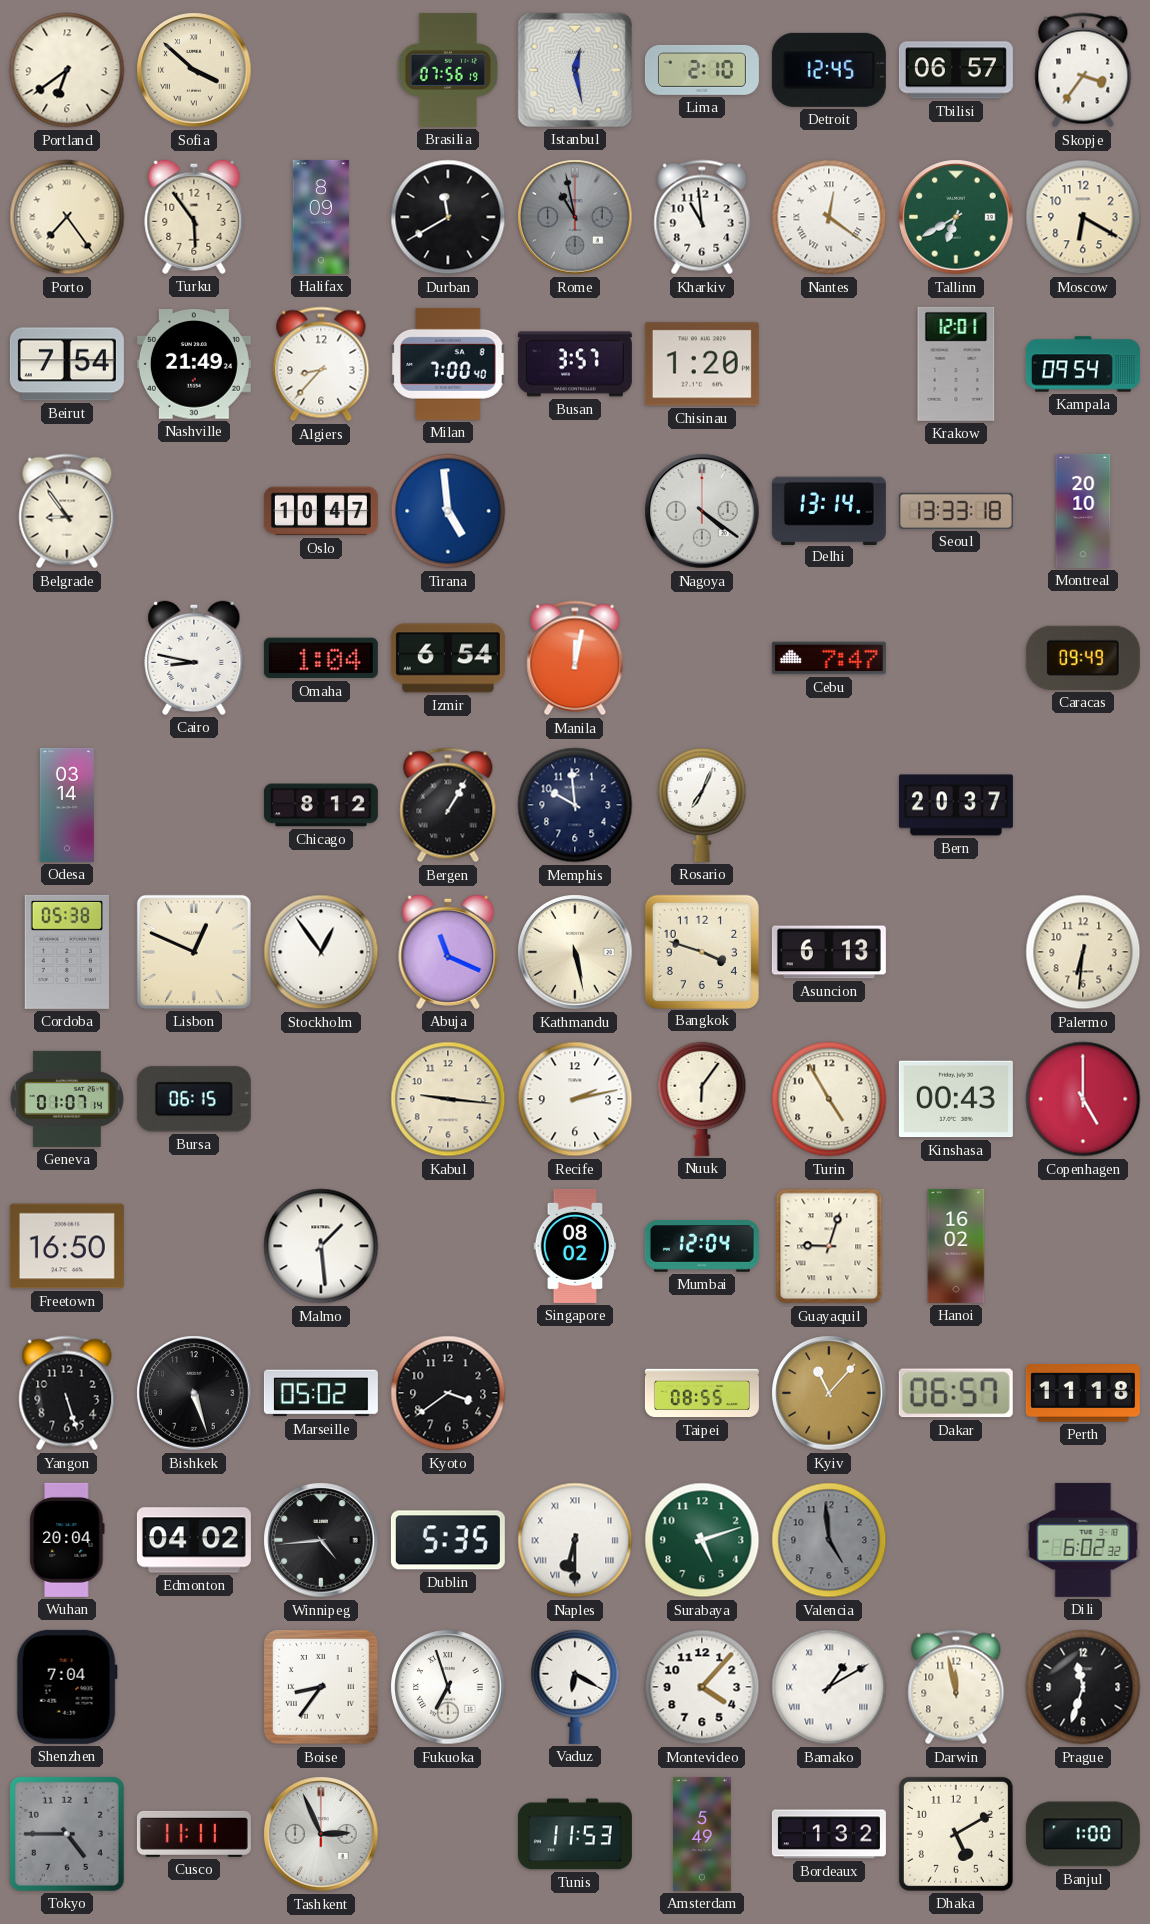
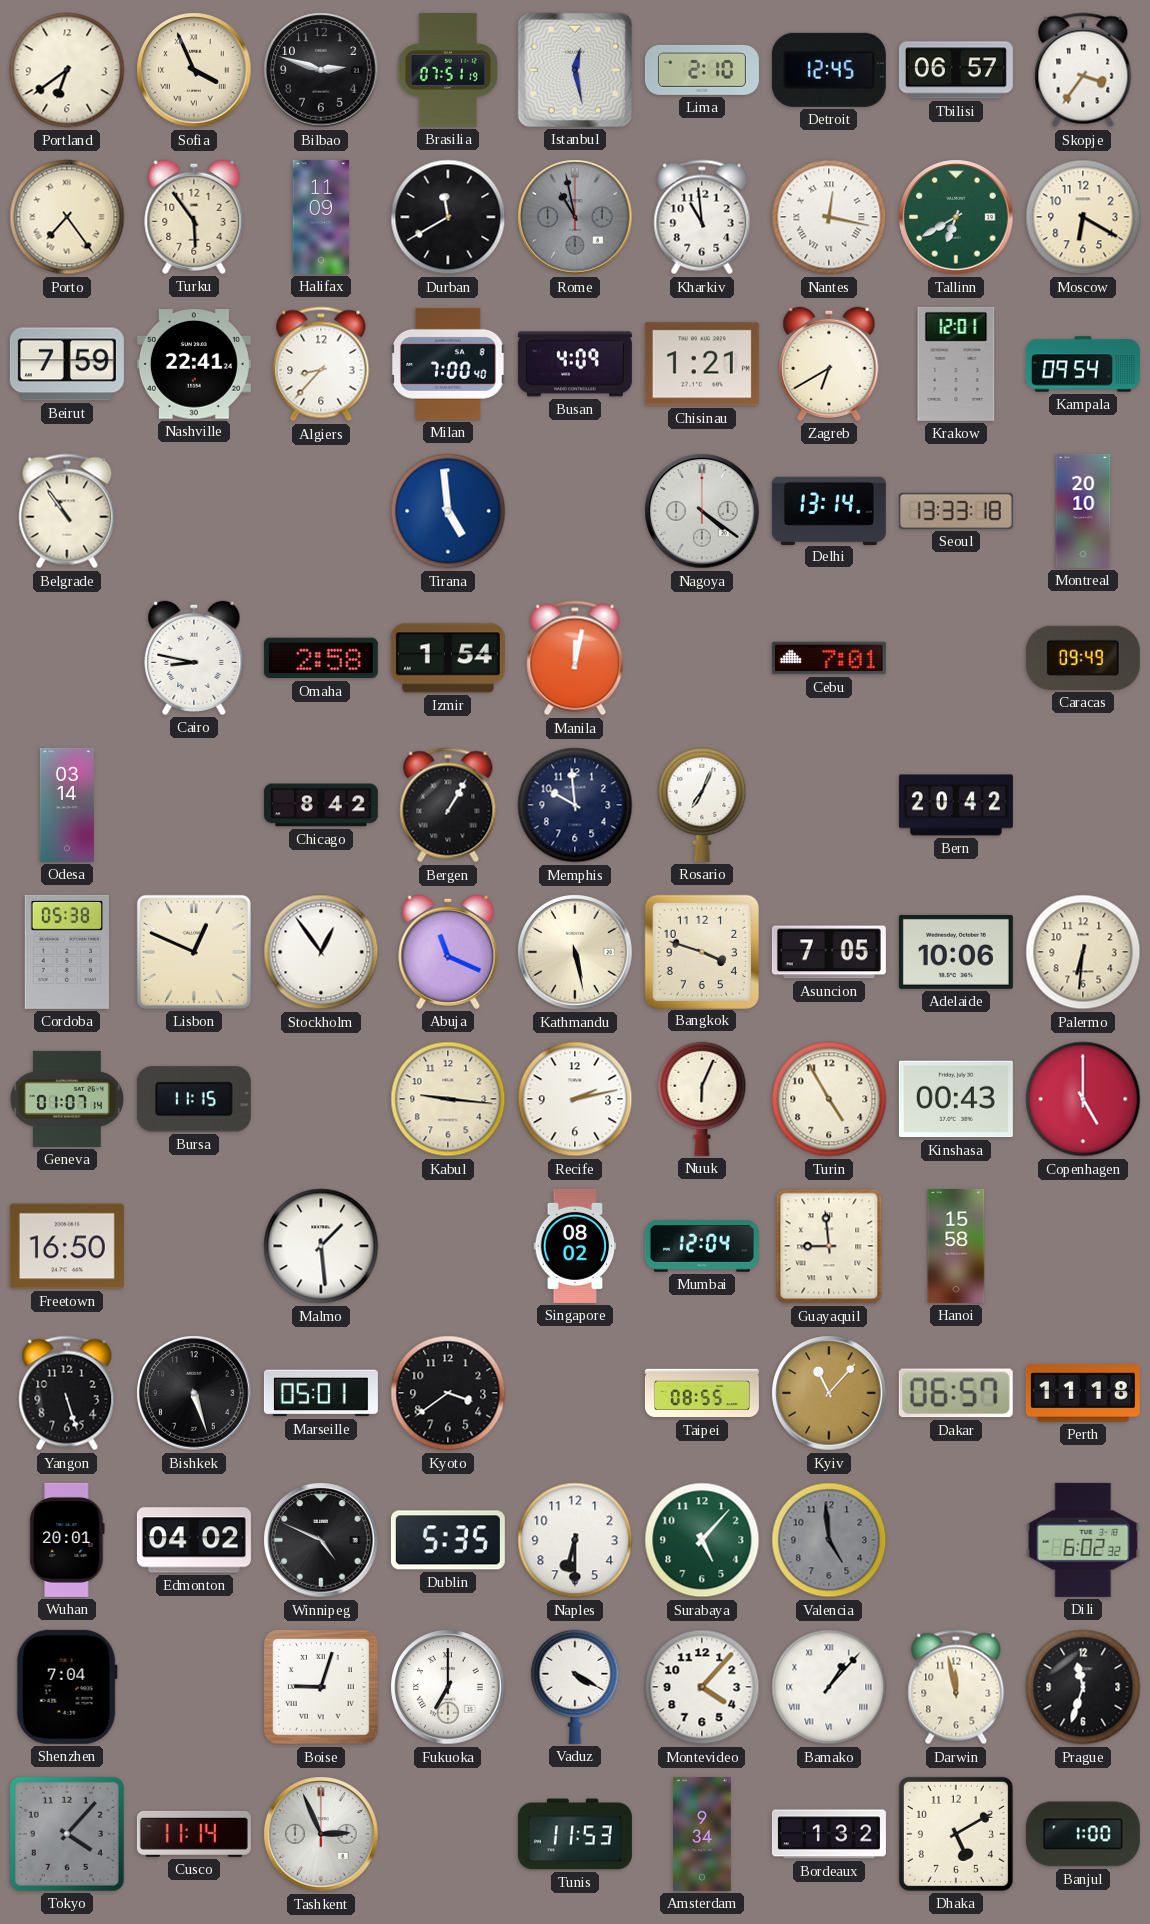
Sofia: 3:52 -> 3:56 (194, 70)
Bilbao: none -> 2:48 (321, 70)
Brasilia: 07:56 -> 07:51 (448, 70)
Halifax: 8:09 -> 11:09 (321, 217)
Nantes: 12:21 -> 12:17 (829, 217)
Beirut: 7:54 -> 7:59 (67, 364)
Nashville: 21:49 -> 22:41 (194, 364)
Busan: 3:57 -> 4:09 (575, 364)
Chisinau: 1:20 -> 1:21 (702, 364)
Zagreb: none -> 6:40 (829, 364)
Belgrade: 8:54 -> 10:54 (67, 511)
Oslo: 10:47 -> none (321, 511)
Omaha: 1:04 -> 2:58 (321, 658)
Izmir: 6:54 -> 1:54 (448, 658)
Cebu: 7:47 -> 7:01 (829, 658)
Chicago: 8:12 -> 8:42 (321, 805)
Bern: 20:37 -> 20:42 (956, 805)
Asuncion: 6:13 -> 7:05 (829, 952)
Adelaide: none -> 10:06 (956, 952)
Bursa: 06:15 -> 11:15 (194, 1099)
Nuuk: 6:06 -> 6:04 (702, 1099)
Guayaquil: 9:03 -> 8:59 (829, 1246)
Hanoi: 16:02 -> 15:58 (956, 1246)
Marseille: 05:02 -> 05:01 (321, 1393)
Wuhan: 20:04 -> 20:01 (67, 1540)
Winnipeg: 4:44 -> 4:49 (321, 1540)
Naples numerals: Roman -> Arabic (575, 1540)
Surabaya: 5:12 -> 5:07 (702, 1540)
Boise: 8:36 -> 9:03 (321, 1687)
Fukuoka: 6:57 -> 7:00 (448, 1687)
Vaduz: 6:20 -> 4:20 (575, 1687)
Bamako: 1:10 -> 1:07 (829, 1687)
Tokyo: 4:45 -> 4:07 (67, 1834)
Cusco: 11:11 -> 11:14 (194, 1834)
Amsterdam: 5:49 -> 9:34 (702, 1834)
